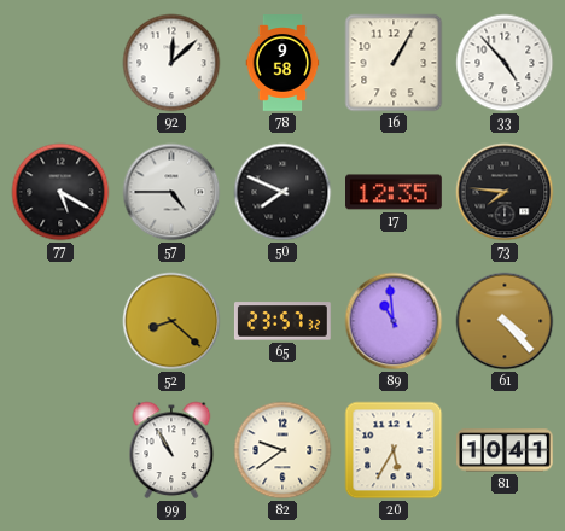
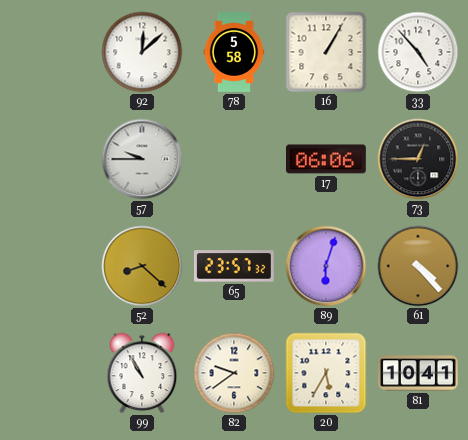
78: 9:58 -> 5:58 (234, 52)
77: 5:20 -> none (60, 192)
57: 4:45 -> 9:45 (142, 159)
50: 7:49 -> none (282, 192)
17: 12:35 -> 06:06 (327, 159)
73: 7:46 -> 12:45 (418, 159)
89: 10:59 -> 6:03 (326, 266)
